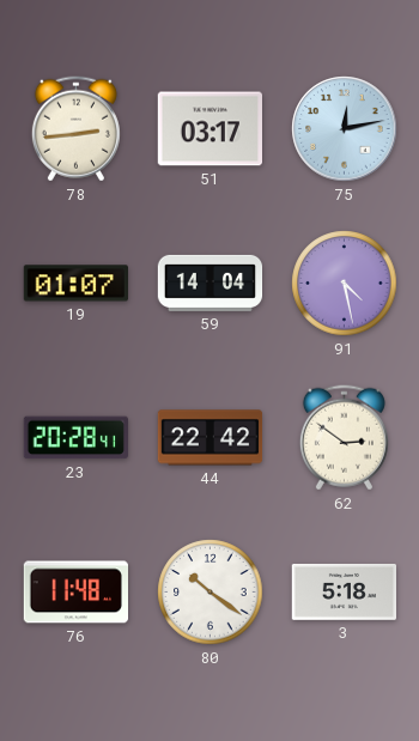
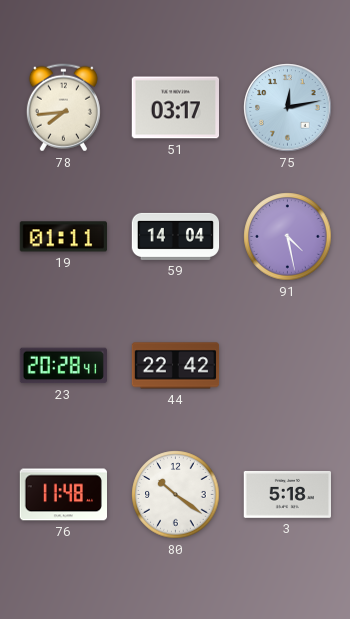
78: 2:44 -> 7:44 (63, 108)
19: 01:07 -> 01:11 (63, 237)
62: 2:51 -> none (344, 438)
